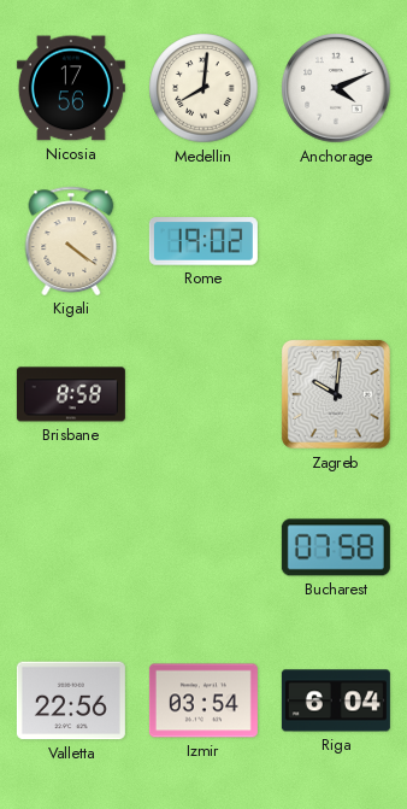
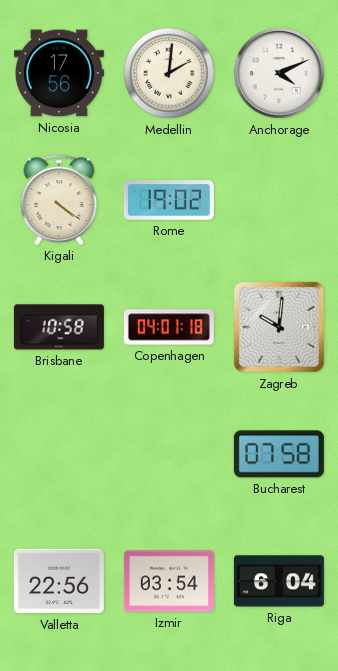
Medellin: 8:01 -> 2:01 (169, 73)
Brisbane: 8:58 -> 10:58 (59, 327)
Copenhagen: none -> 04:01 (169, 327)
